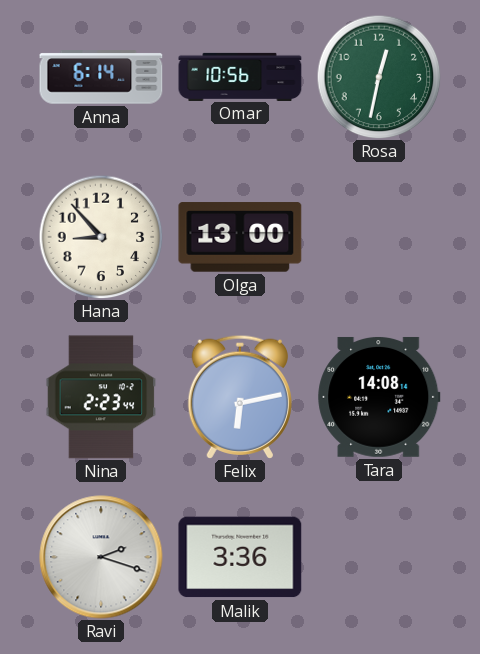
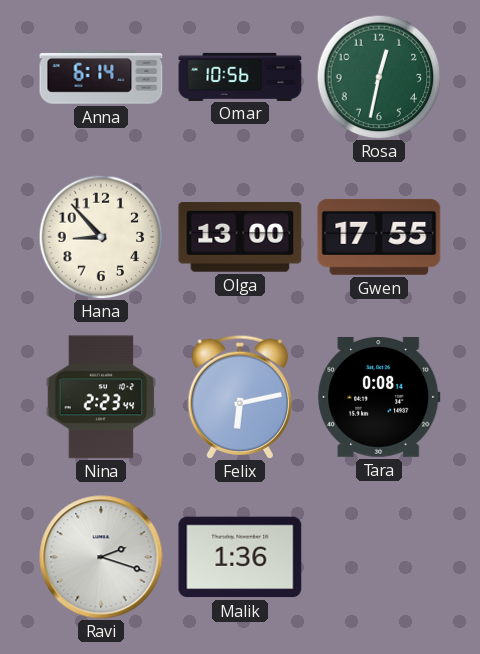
Gwen: none -> 17:55 (379, 237)
Tara: 14:08 -> 0:08 (379, 397)
Malik: 3:36 -> 1:36 (240, 557)
